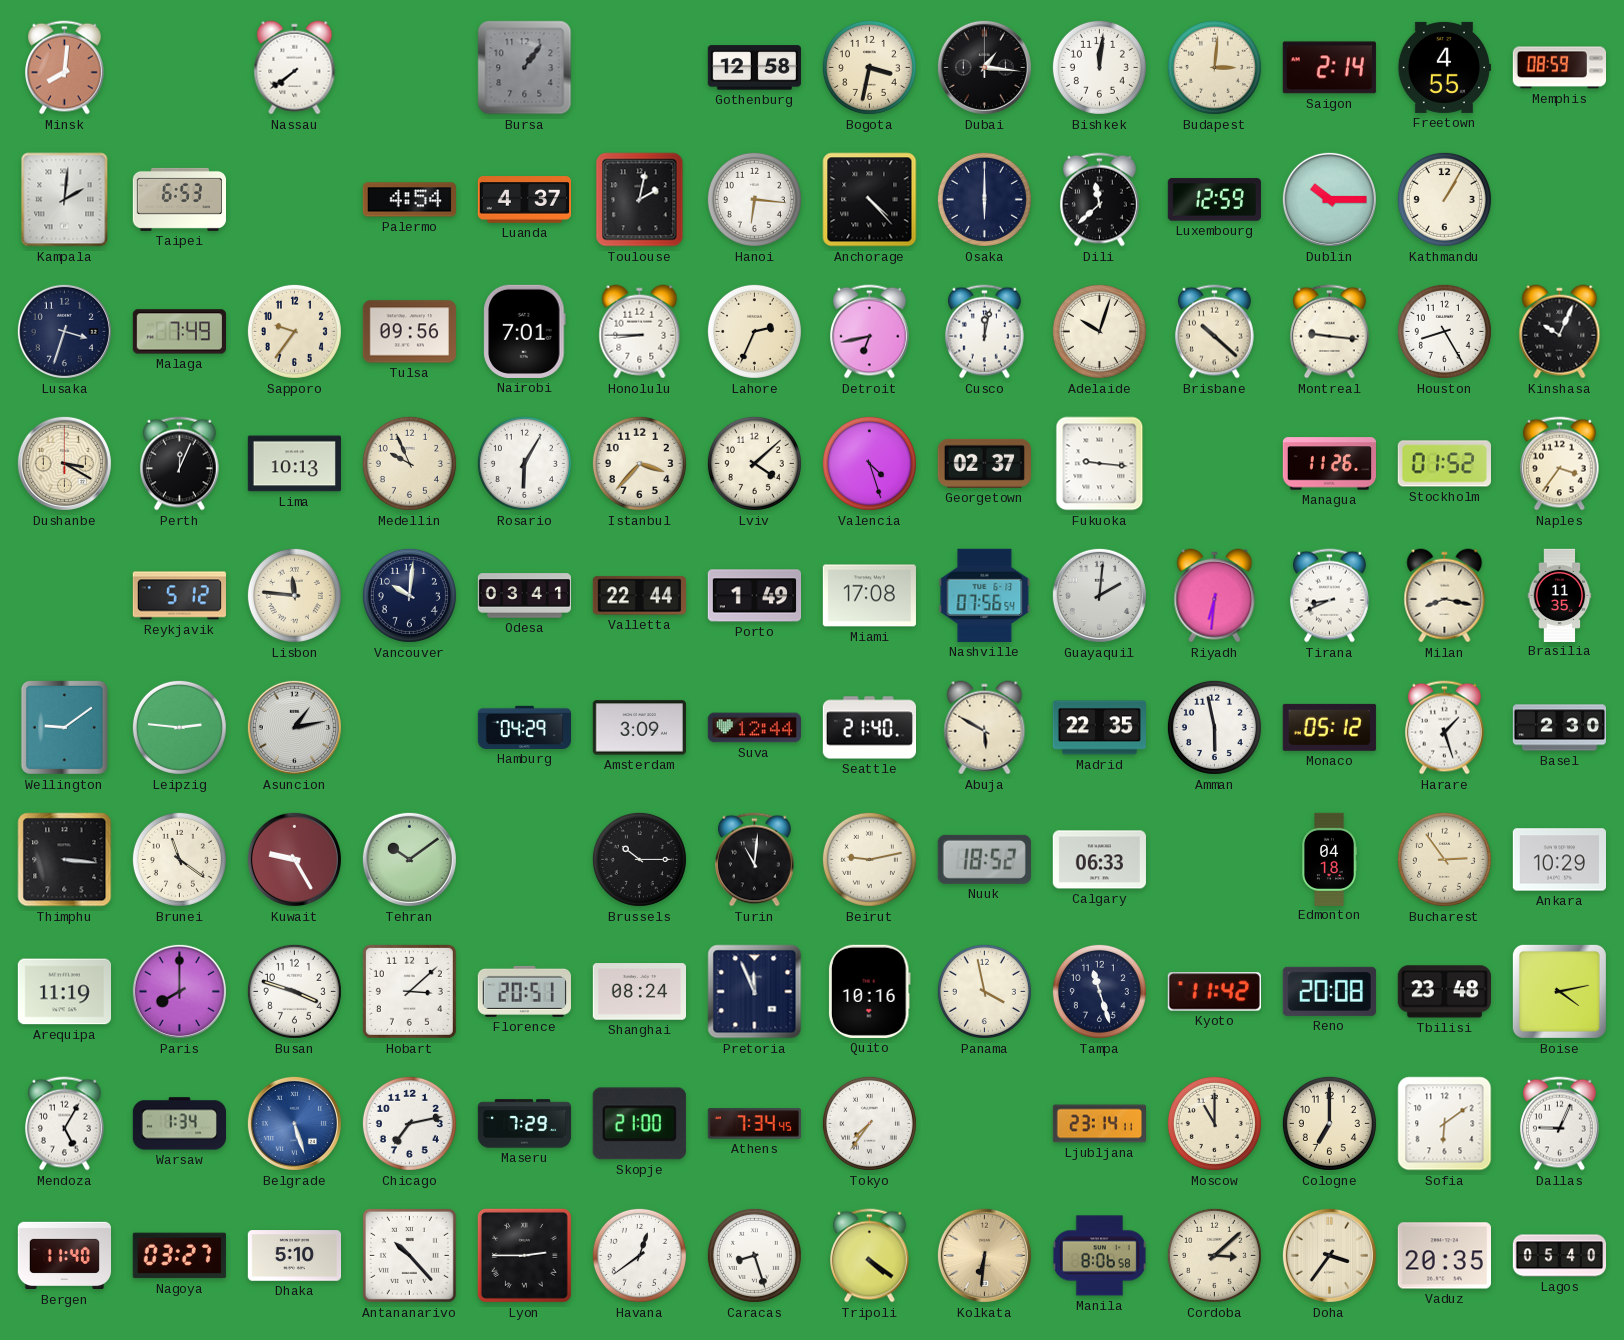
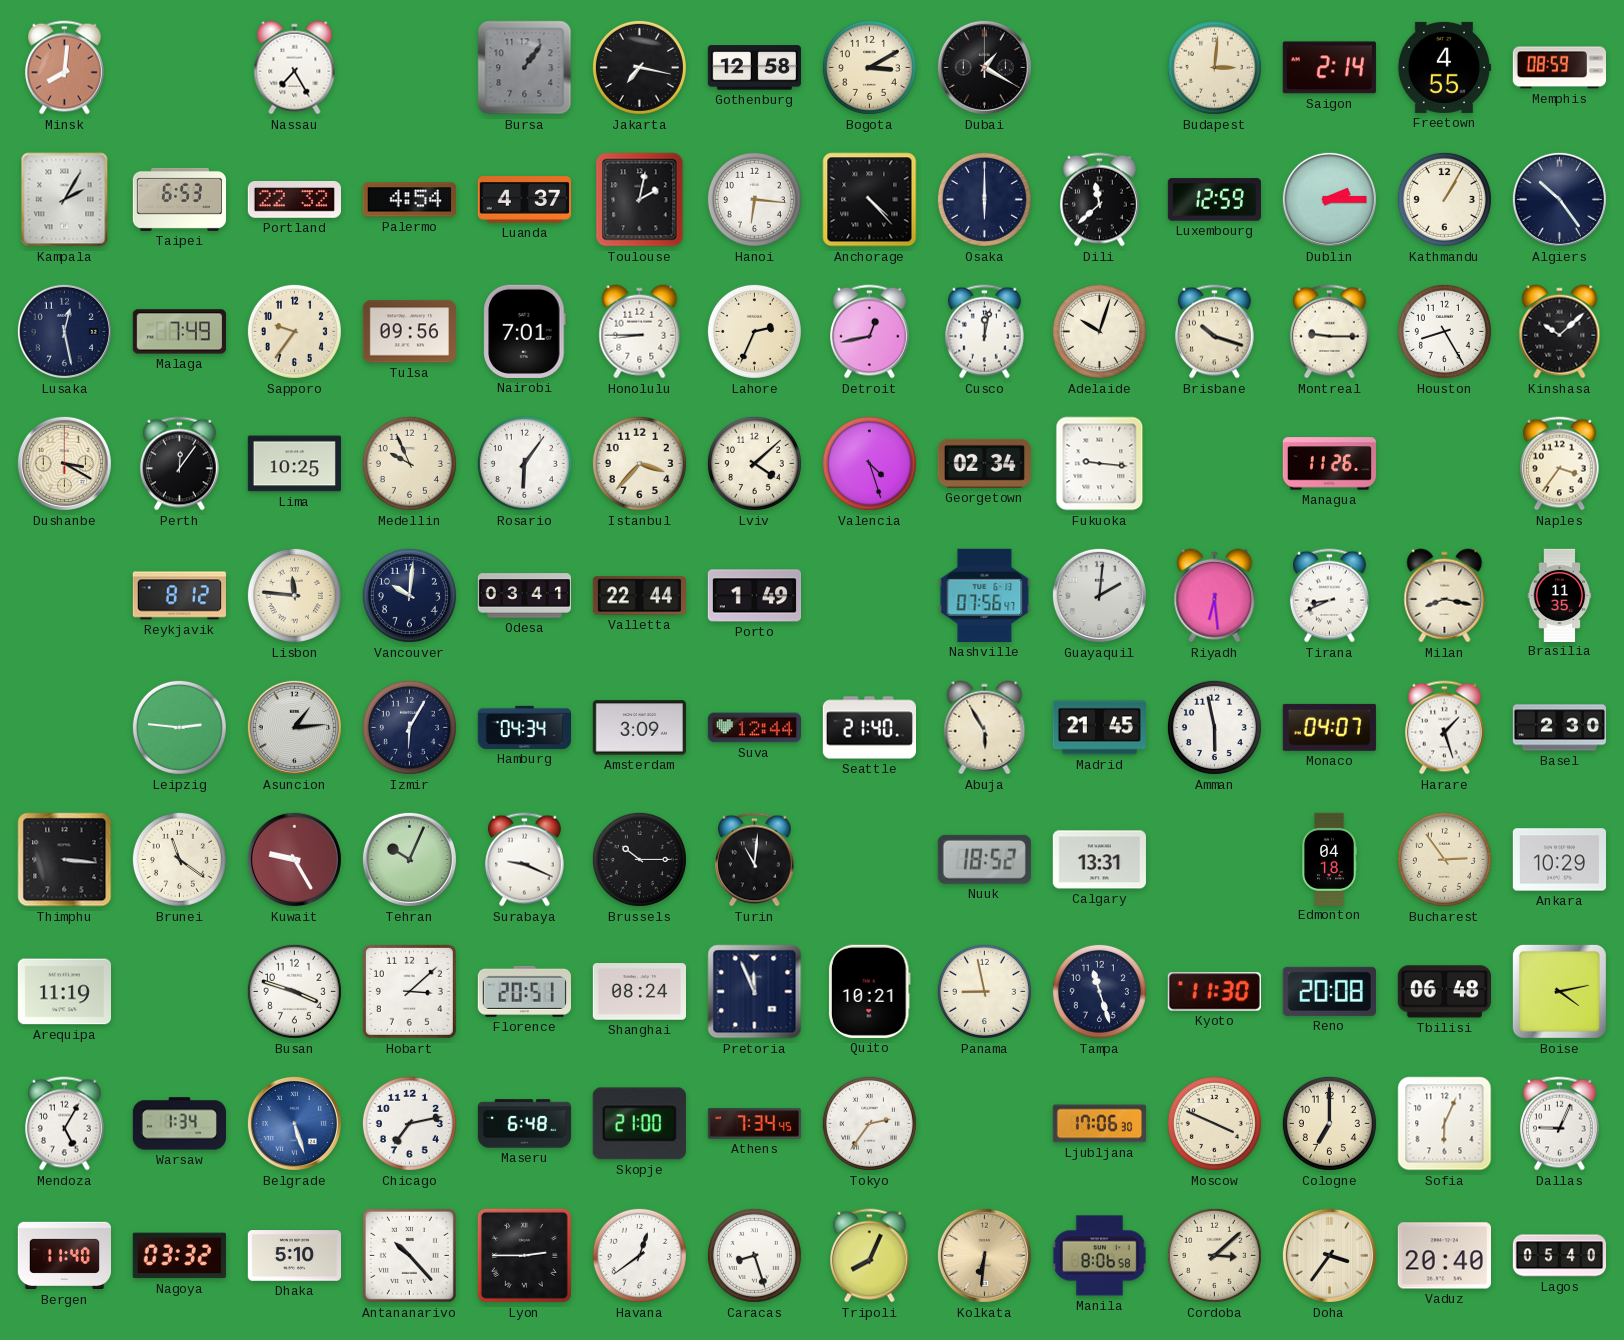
Nassau: 7:39 -> 7:25 (295, 68)
Jakarta: none -> 7:17 (639, 67)
Bogota: 3:32 -> 3:10 (869, 67)
Dubai: 1:16 -> 1:20 (984, 67)
Bishkek: 12:01 -> none (1099, 67)
Kampala: 2:01 -> 2:05 (65, 200)
Portland: none -> 22:32 (294, 200)
Dublin: 10:15 -> 2:15 (1329, 199)
Algiers: none -> 10:24 (1559, 199)
Lusaka: 3:33 -> 12:28 (64, 331)
Detroit: 6:43 -> 12:43 (870, 332)
Brisbane: 10:22 -> 10:18 (1215, 332)
Montreal: 9:16 -> 9:15 (1330, 332)
Kinshasa: 10:04 -> 10:08 (1560, 332)
Perth: 12:04 -> 12:06 (180, 464)
Lima: 10:13 -> 10:25 (294, 464)
Rosario: 6:05 -> 6:06 (524, 463)
Georgetown: 02:37 -> 02:34 (984, 463)
Stockholm: 01:52 -> none (1444, 464)
Reykjavik: 5:12 -> 8:12 (179, 596)
Miami: 17:08 -> none (869, 596)
Nashville: 07:56:54 -> 07:56:47 (985, 595)
Riyadh: 6:31 -> 6:29 (1215, 596)
Wellington: 9:09 -> none (64, 727)
Asuncion: 1:13 -> 1:14 (294, 727)
Izmir: none -> 6:05 (409, 727)
Hamburg: 04:29 -> 04:34 (524, 727)
Abuja: 5:50 -> 5:55 (985, 728)
Madrid: 22:35 -> 21:45 (1099, 728)
Monaco: 05:12 -> 04:07 (1329, 727)
Tehran: 10:09 -> 10:04 (409, 859)
Surabaya: none -> 9:19 (525, 860)
Beirut: 9:13 -> none (869, 859)
Calgary: 06:33 -> 13:31 (1099, 860)
Paris: 8:00 -> none (179, 991)
Quito: 10:16 -> 10:21 (869, 991)
Panama: 3:58 -> 8:58 (984, 991)
Kyoto: 11:42 -> 11:30 (1214, 992)
Tbilisi: 23:48 -> 06:48 (1444, 992)
Maseru: 7:29 -> 6:48 (525, 1124)
Tokyo: 7:36 -> 2:36 (869, 1123)
Ljubljana: 23:14 -> 17:06 (1099, 1124)
Moscow: 11:00 -> 3:49 (1214, 1123)
Sofia: 6:09 -> 6:04 (1445, 1124)
Nagoya: 03:27 -> 03:32 (179, 1256)
Tripoli: 4:21 -> 8:04 (870, 1256)
Vaduz: 20:35 -> 20:40 (1444, 1256)
